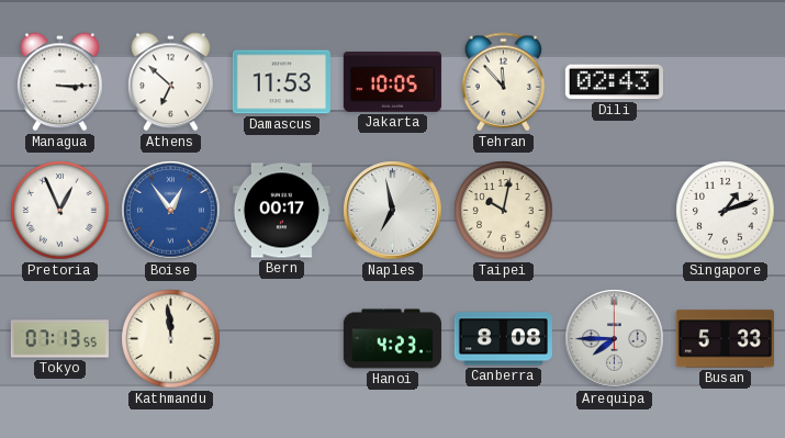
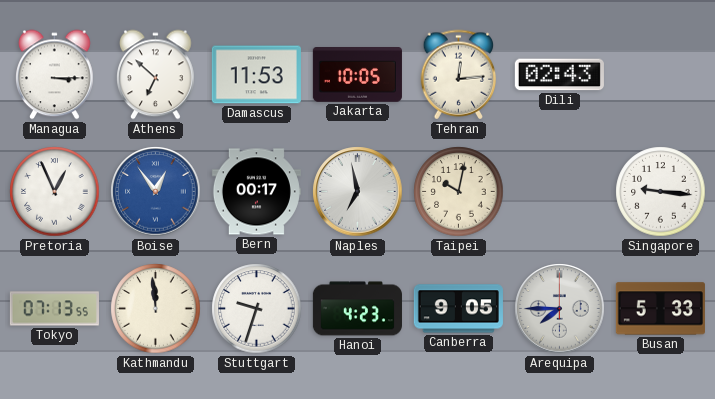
Tehran: 11:53 -> 12:14 (459, 75)
Singapore: 1:12 -> 9:16 (661, 192)
Stuttgart: none -> 9:33 (257, 309)
Canberra: 8:08 -> 9:05 (458, 309)
